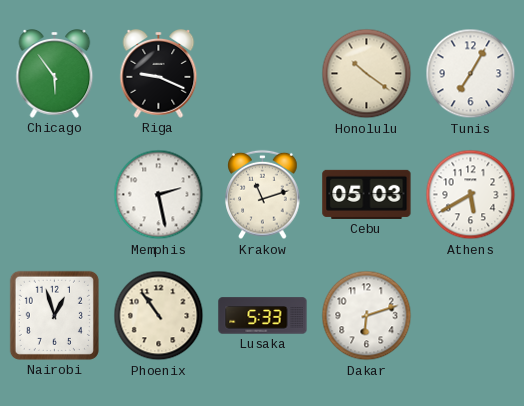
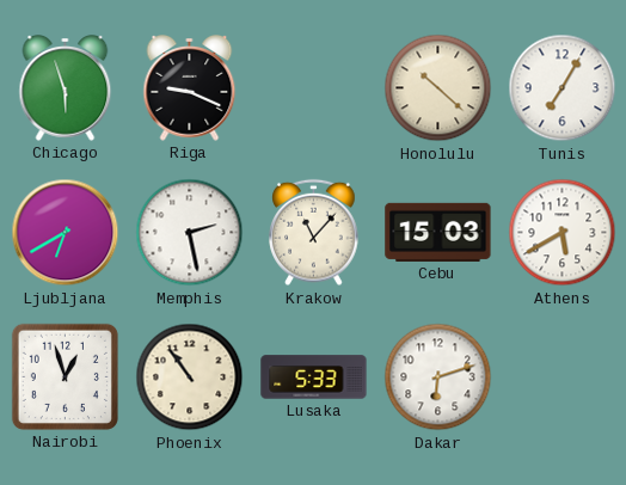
Chicago: 5:54 -> 5:57 (66, 88)
Honolulu: 10:21 -> 10:22 (438, 88)
Ljubljana: none -> 6:40 (66, 233)
Krakow: 11:12 -> 11:07 (314, 233)
Cebu: 05:03 -> 15:03 (438, 232)
